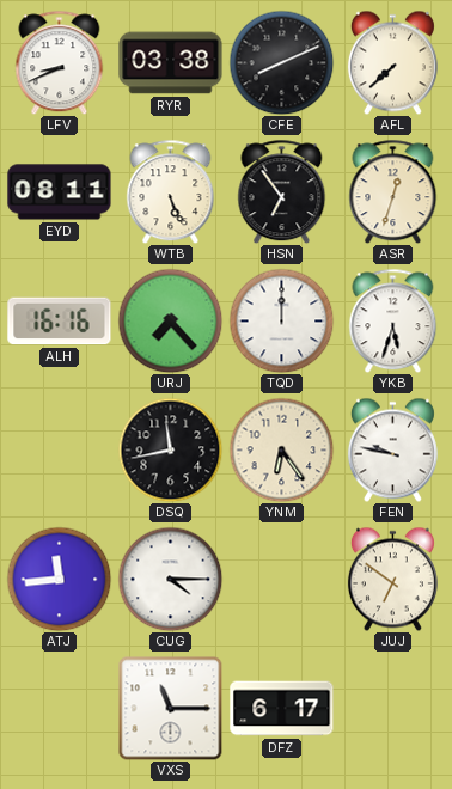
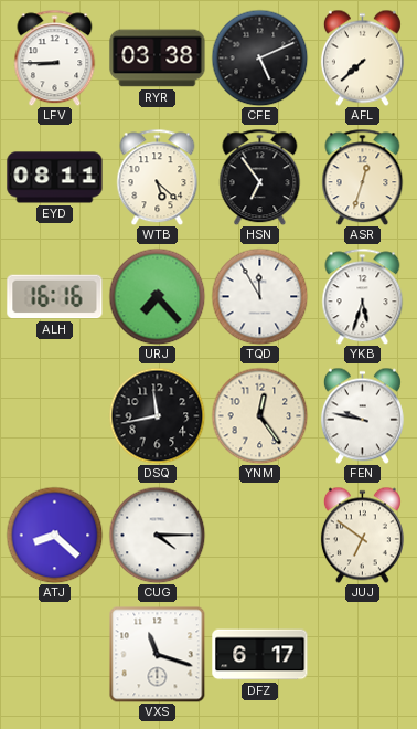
LFV: 8:41 -> 8:45 (55, 57)
CFE: 8:11 -> 5:11 (259, 57)
WTB: 5:26 -> 5:22 (158, 177)
TQD: 12:00 -> 11:55 (259, 296)
YNM: 6:24 -> 12:24 (259, 415)
ATJ: 11:44 -> 8:22 (54, 535)
VXS: 11:15 -> 11:18 (157, 654)
